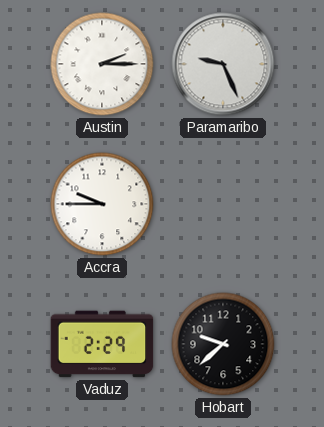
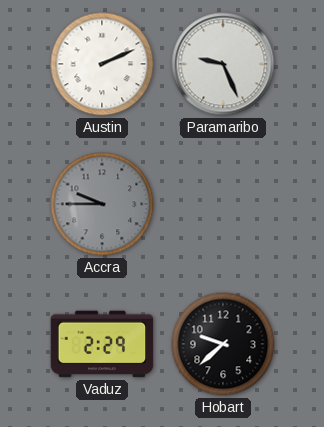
Austin: 2:15 -> 2:11 (102, 64)
Accra dial: white -> grey (102, 204)
